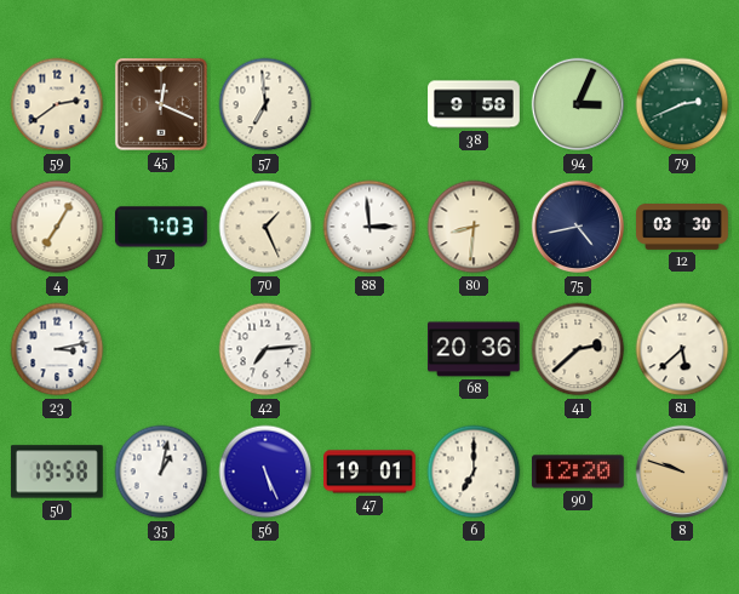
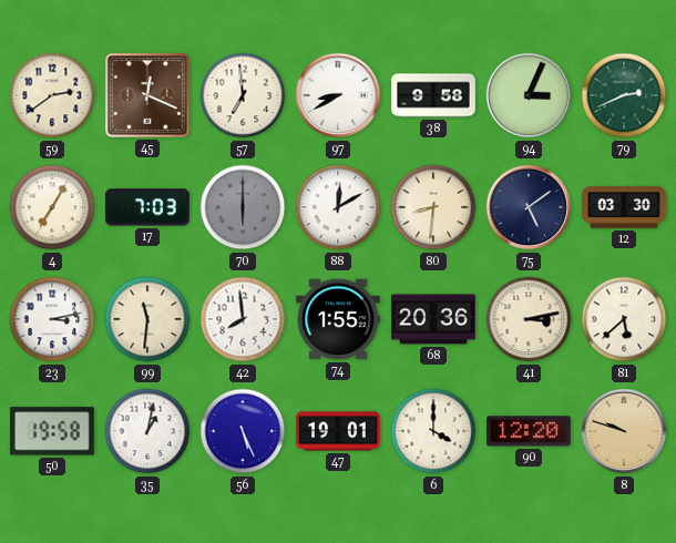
97: none -> 8:40 (338, 95)
70: 1:26 -> 6:00 (243, 207)
70 dial: cream -> grey (243, 207)
88: 2:59 -> 12:10 (338, 207)
75: 4:43 -> 5:09 (529, 207)
99: none -> 11:31 (147, 319)
42: 7:14 -> 7:59 (243, 319)
74: none -> 1:55 (339, 319)
41: 2:38 -> 3:13 (529, 319)
6: 7:00 -> 4:00 (433, 431)
